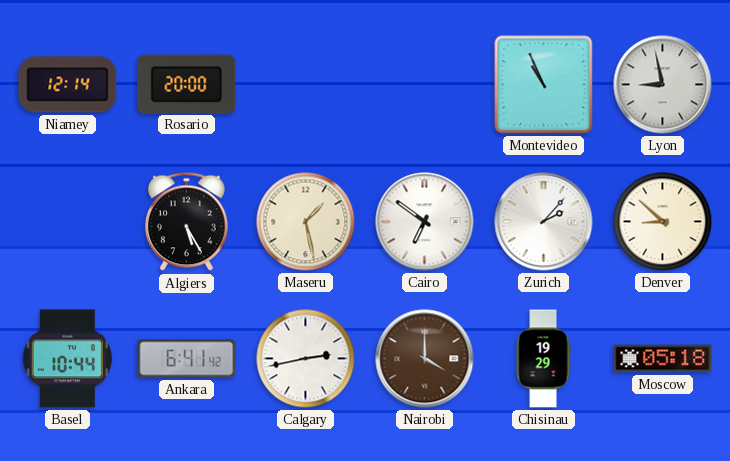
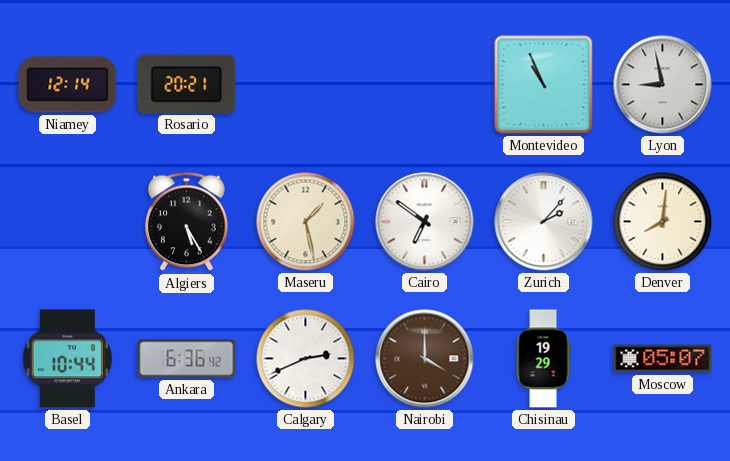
Rosario: 20:00 -> 20:21 (187, 84)
Denver: 8:52 -> 8:01 (663, 222)
Ankara: 6:41 -> 6:36 (187, 359)
Calgary: 2:43 -> 2:41 (306, 359)
Moscow: 05:18 -> 05:07 (663, 359)
